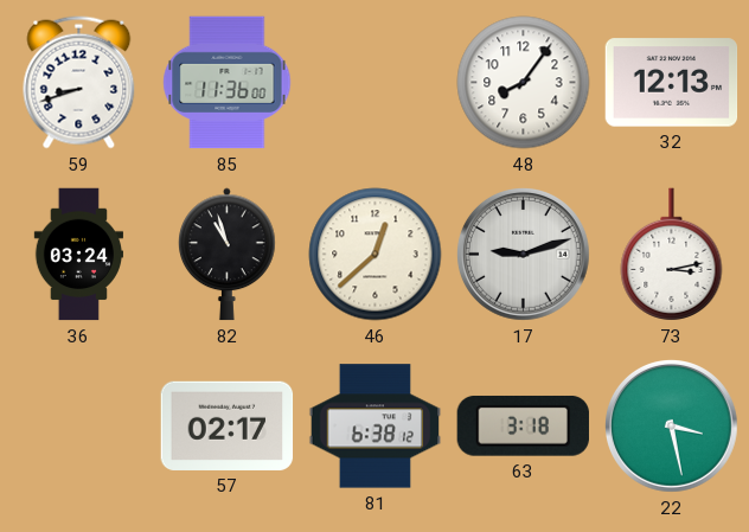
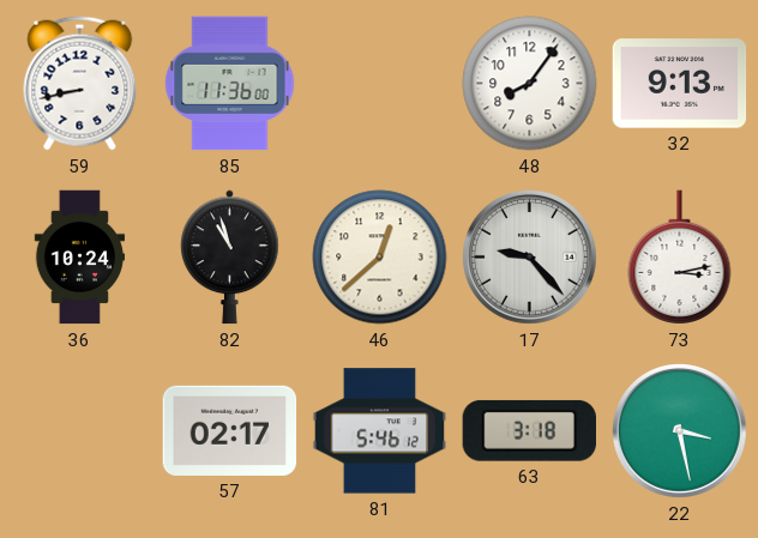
59: 8:42 -> 8:43 (80, 84)
32: 12:13 -> 9:13 (680, 84)
36: 03:24 -> 10:24 (79, 258)
17: 9:12 -> 9:23 (530, 258)
81: 6:38 -> 5:46 (380, 431)
